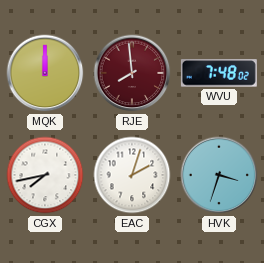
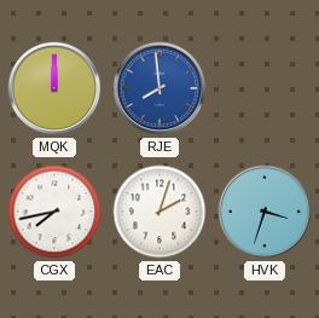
RJE dial: burgundy -> blue (159, 88)
WVU: 7:48 -> none (219, 73)
